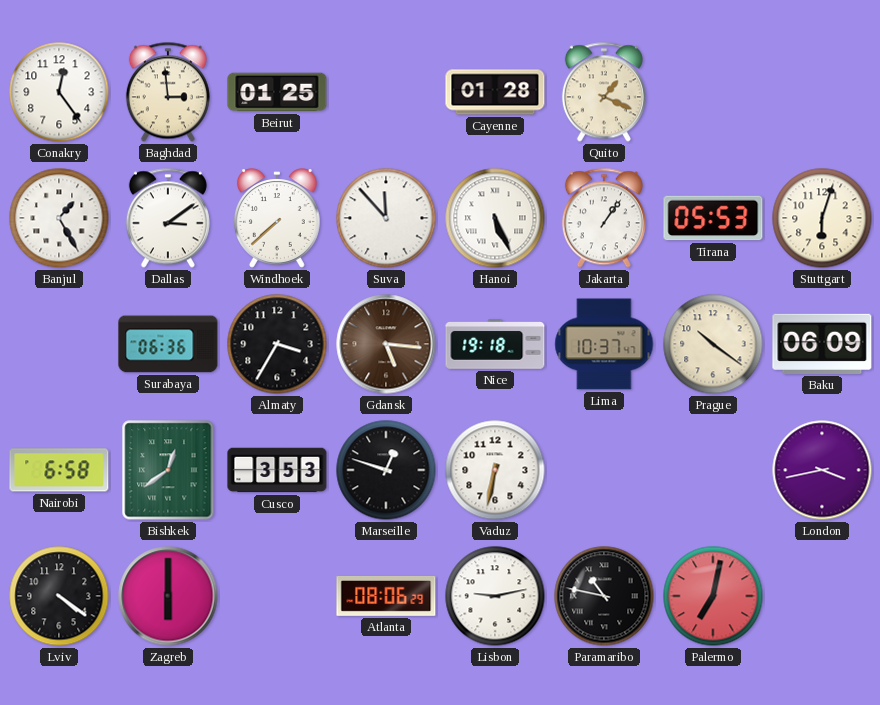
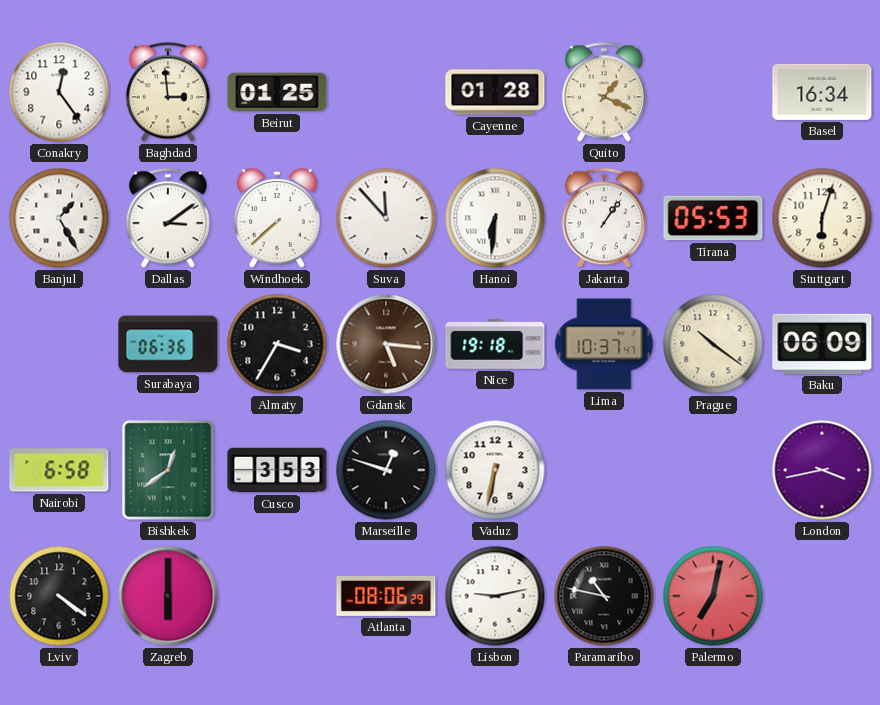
Basel: none -> 16:34 (822, 92)
Hanoi: 5:26 -> 6:31 (495, 218)
